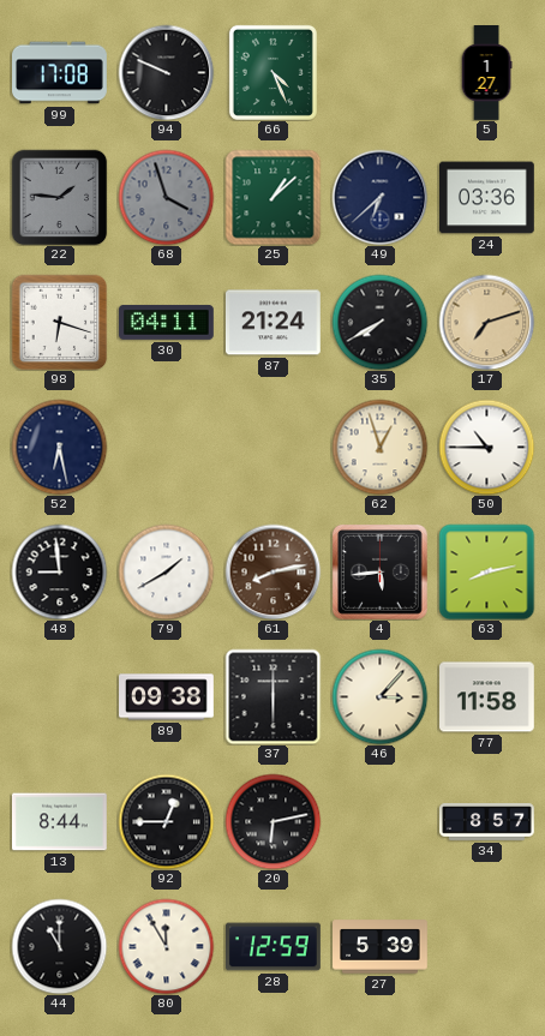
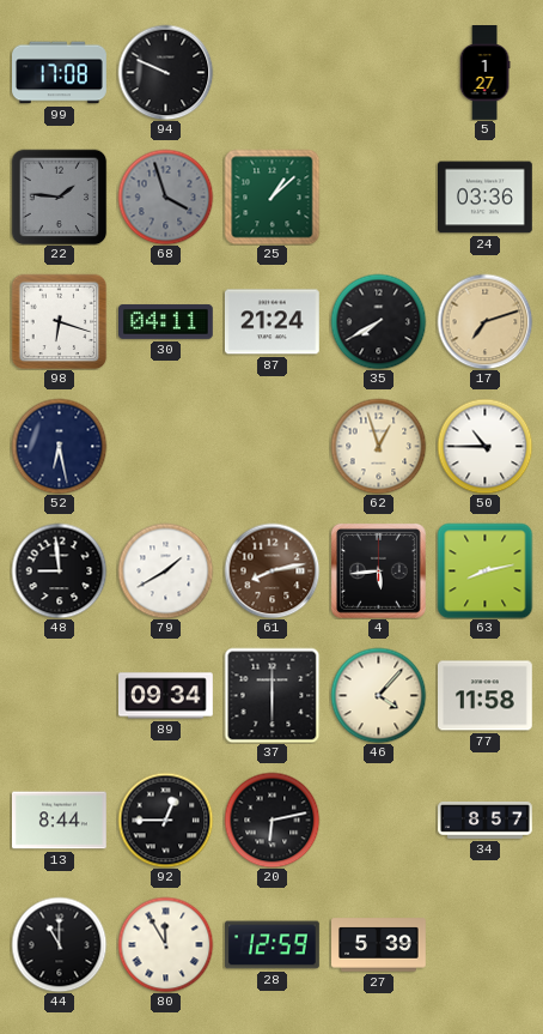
66: 4:26 -> none (272, 72)
49: 6:38 -> none (379, 197)
89: 09:38 -> 09:34 (166, 696)
46: 3:07 -> 4:07 (378, 695)
